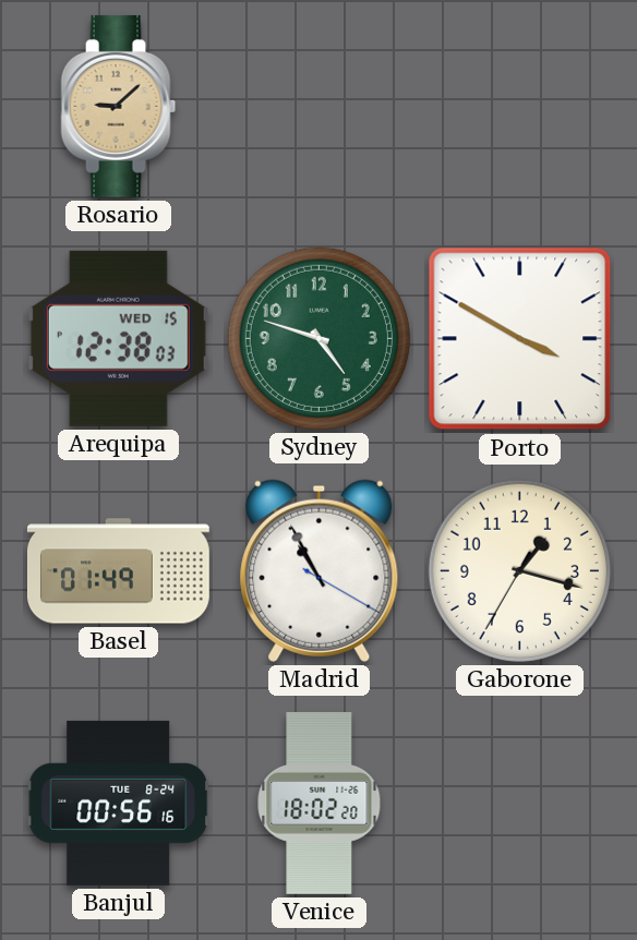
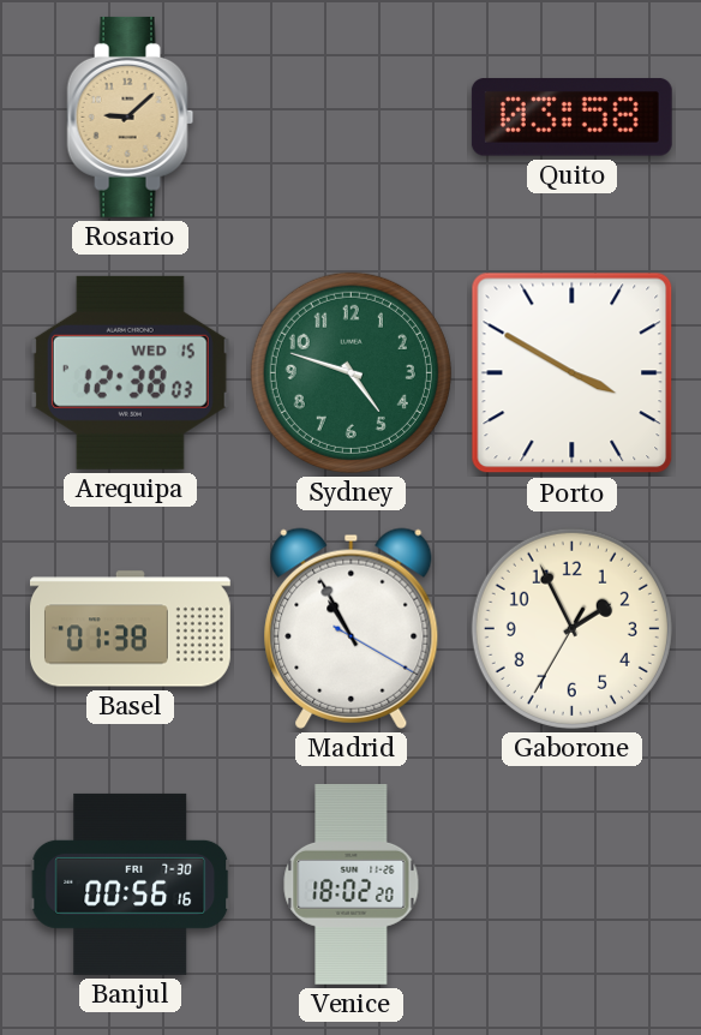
Quito: none -> 03:58 (571, 118)
Basel: 01:49 -> 01:38 (131, 629)
Gaborone: 1:17 -> 1:55 (571, 628)
Banjul date: TUE 8-24 -> FRI 7-30 (131, 884)
